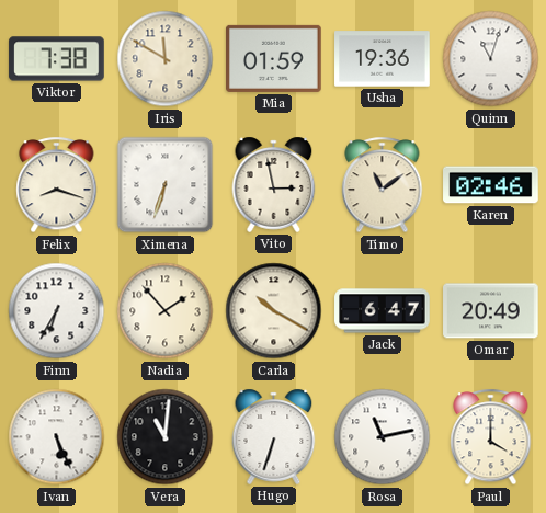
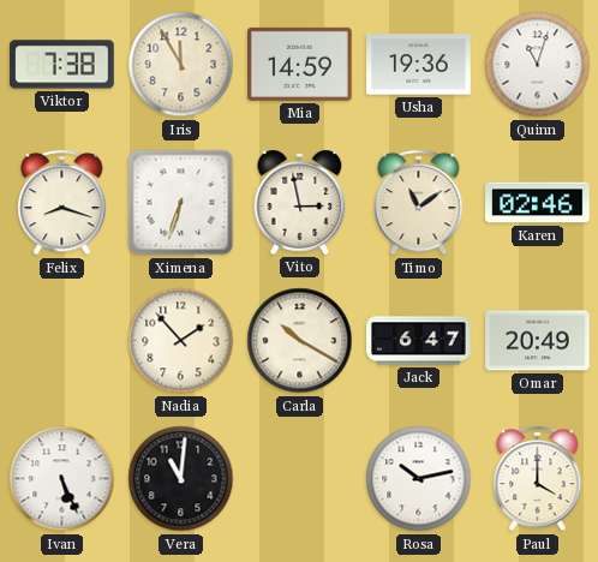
Iris: 11:50 -> 11:55 (181, 65)
Mia: 01:59 -> 14:59 (300, 64)
Finn: 6:35 -> none (57, 311)
Hugo: 6:33 -> none (274, 436)
Rosa: 11:13 -> 10:13 (419, 479)
